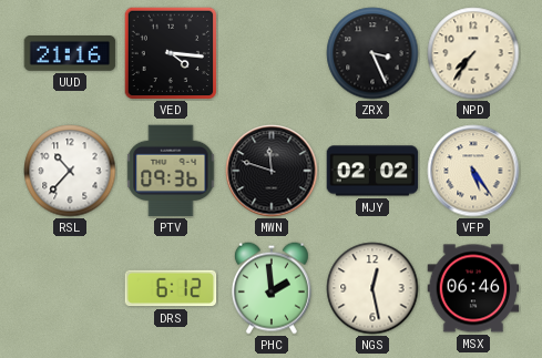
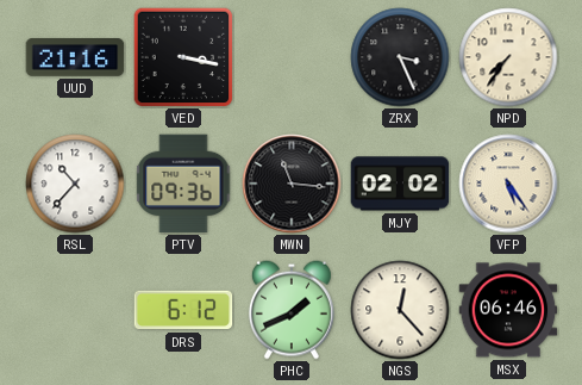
VED: 4:16 -> 3:17 (183, 57)
MWN: 11:48 -> 11:16 (292, 184)
PHC: 1:59 -> 1:41 (292, 310)
NGS: 12:28 -> 12:23 (400, 310)
